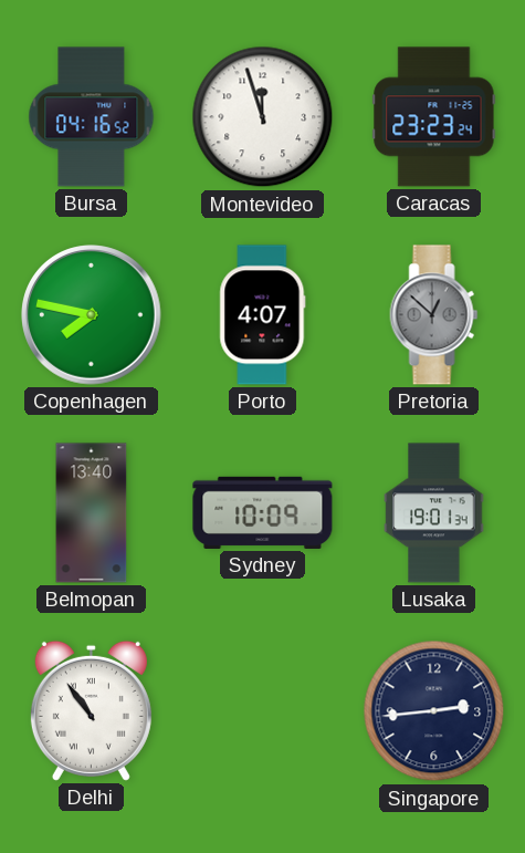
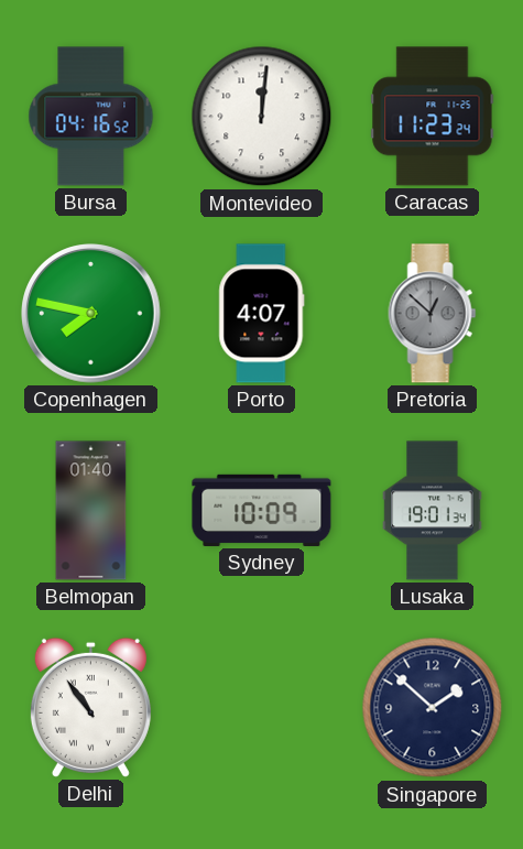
Montevideo: 11:57 -> 12:01 (262, 117)
Caracas: 23:23 -> 11:23 (433, 117)
Belmopan: 13:40 -> 01:40 (91, 511)
Singapore: 2:44 -> 1:52 (433, 708)
